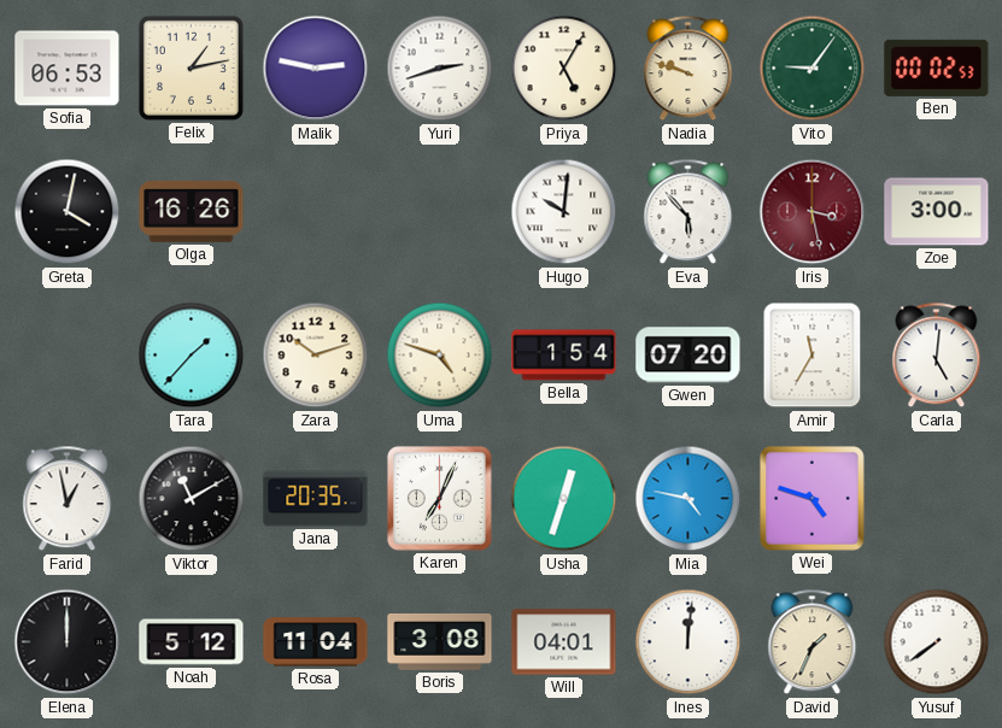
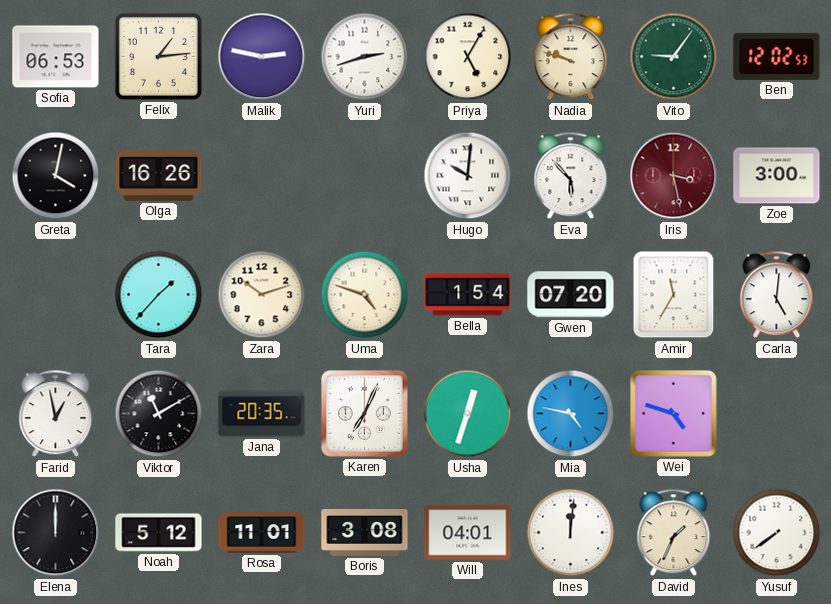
Felix: 1:13 -> 1:14 (158, 56)
Ben: 00:02 -> 12:02 (777, 56)
Rosa: 11:04 -> 11:01 (262, 533)
